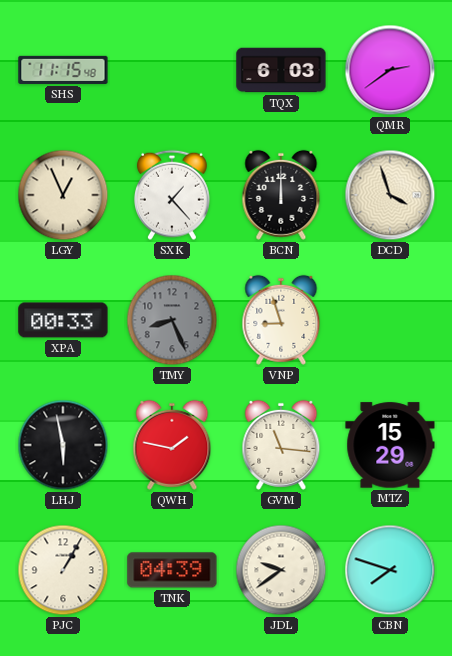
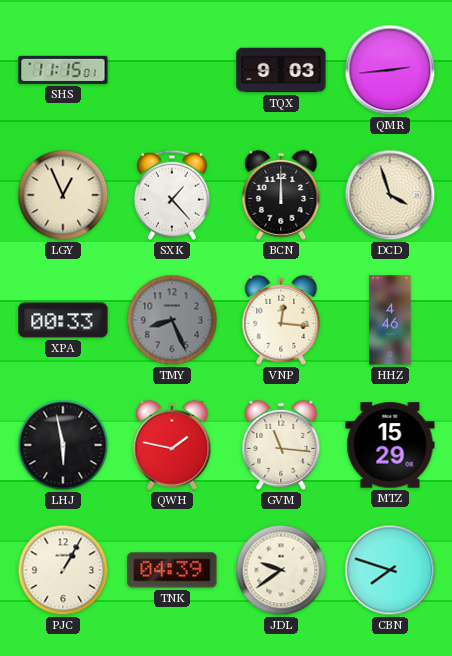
SHS: 11:15:48 -> 11:15:01 (63, 70)
TQX: 6:03 -> 9:03 (281, 70)
QMR: 2:39 -> 2:44 (390, 70)
VNP: 8:57 -> 12:16 (281, 320)
HHZ: none -> 4:46 (390, 320)
